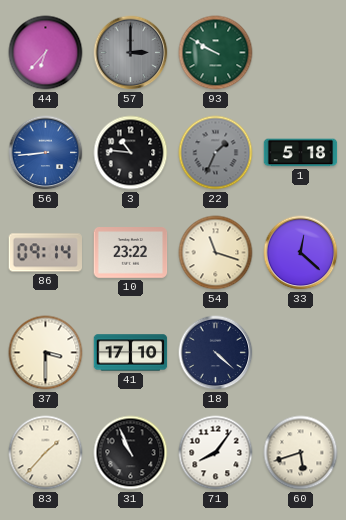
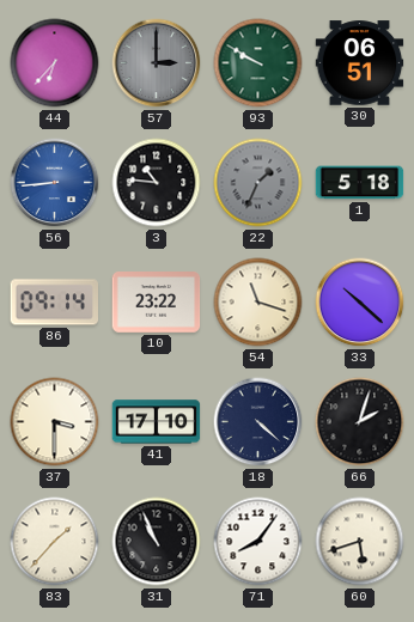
30: none -> 06:51 (360, 63)
33: 12:22 -> 10:22 (360, 303)
66: none -> 2:03 (360, 422)
